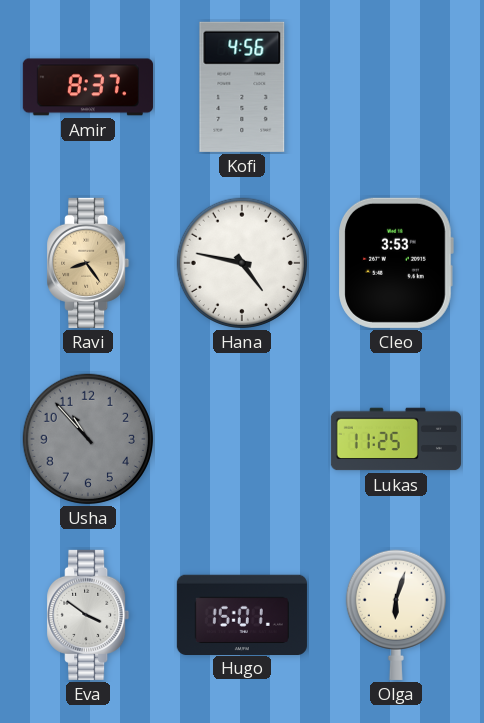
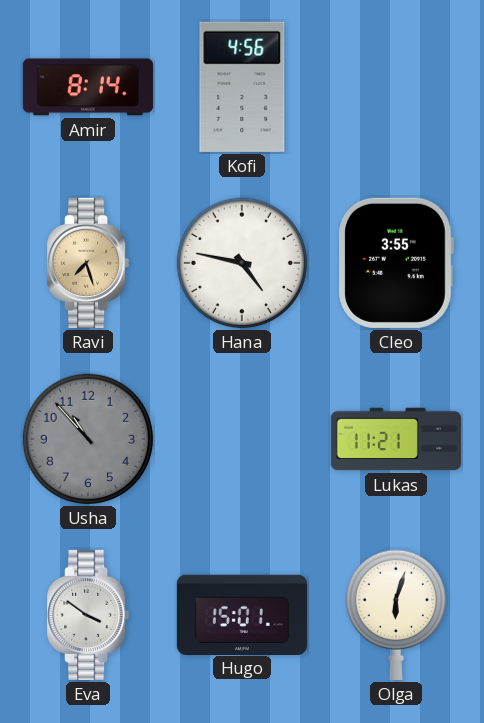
Amir: 8:37 -> 8:14 (88, 87)
Ravi: 8:24 -> 7:27 (88, 263)
Cleo: 3:53 -> 3:55 (396, 263)
Lukas: 11:25 -> 11:21 (396, 439)
